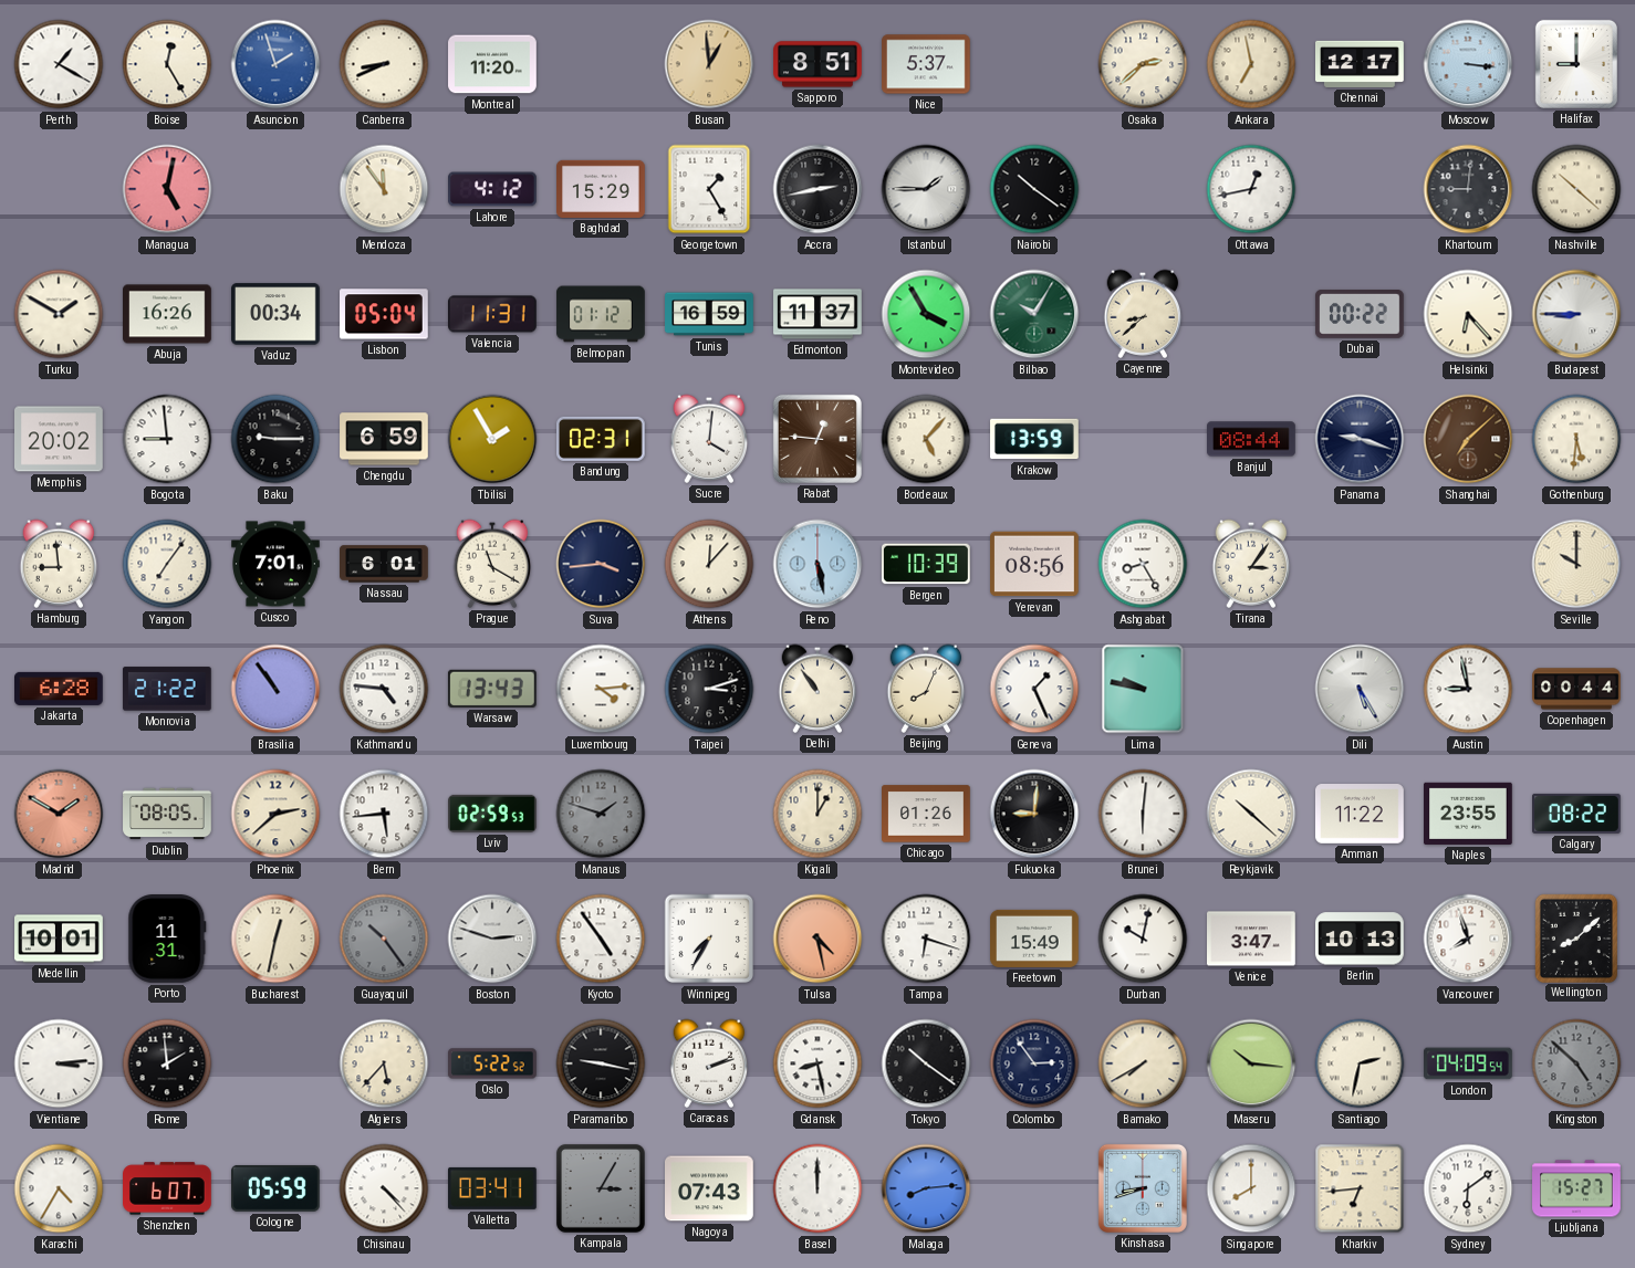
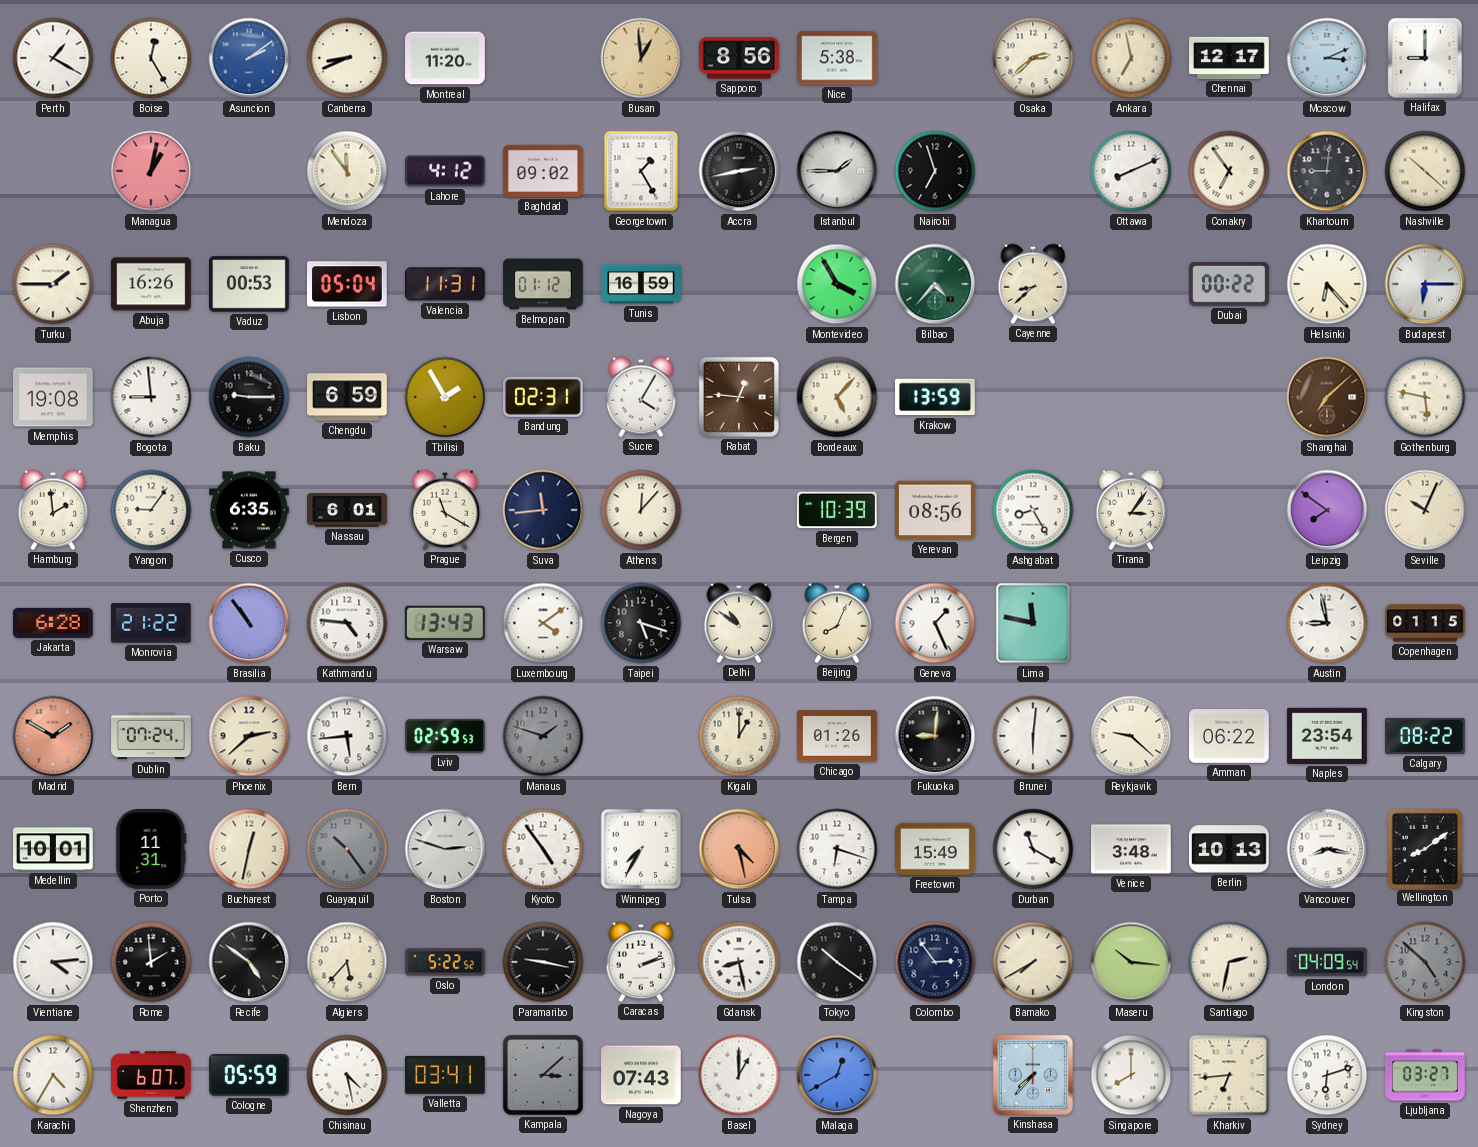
Asuncion: 1:57 -> 2:09 (249, 58)
Sapporo: 8:51 -> 8:56 (739, 58)
Nice: 5:37 -> 5:38 (838, 58)
Moscow: 3:16 -> 3:11 (1327, 58)
Managua: 5:02 -> 1:02 (151, 171)
Baghdad: 15:29 -> 09:02 (544, 171)
Nairobi: 10:21 -> 6:57 (935, 171)
Ottawa: 12:43 -> 8:11 (1131, 171)
Conakry: none -> 6:54 (1229, 171)
Turku: 1:50 -> 1:45 (53, 284)
Vaduz: 00:34 -> 00:53 (250, 284)
Edmonton: 11:37 -> none (817, 314)
Bilbao: 10:05 -> 4:37 (935, 284)
Budapest: 8:45 -> 6:15 (1425, 284)
Memphis: 20:02 -> 19:08 (54, 397)
Sucre: 4:01 -> 4:05 (641, 397)
Banjul: 08:44 -> none (1252, 439)
Panama: 9:18 -> none (1360, 439)
Gothenburg: 5:31 -> 5:47 (1425, 397)
Hamburg: 8:59 -> 1:59 (53, 510)
Yangon: 7:06 -> 9:06 (151, 510)
Cusco: 7:01 -> 6:35 (249, 510)
Suva: 3:44 -> 11:44 (543, 510)
Reno: 5:28 -> none (817, 564)
Leipzig: none -> 7:51 (1327, 510)
Seville: 10:00 -> 10:04 (1425, 510)
Luxembourg: 4:14 -> 4:09 (543, 623)
Taipei: 3:12 -> 5:18 (641, 623)
Delhi: 10:54 -> 10:51 (739, 623)
Lima: 9:47 -> 11:47 (1033, 623)
Dili: 5:25 -> none (1360, 689)
Copenhagen: 00:44 -> 01:15 (1425, 623)
Dublin: 08:05 -> 07:24 (151, 736)
Reykjavik: 10:22 -> 9:22 (1131, 736)
Amman: 11:22 -> 06:22 (1229, 737)
Naples: 23:55 -> 23:54 (1328, 736)
Durban: 10:02 -> 11:20 (1033, 849)
Venice: 3:47 -> 3:48 (1132, 849)
Vancouver: 7:57 -> 8:17 (1327, 849)
Wellington: 8:08 -> 8:09 (1425, 848)
Vientiane: 3:14 -> 4:14 (53, 962)
Recife: none -> 4:51 (249, 962)
Chisinau: 4:23 -> 4:28 (347, 1075)
Kampala: 3:05 -> 3:08 (543, 1075)
Basel: 12:00 -> 1:00 (739, 1075)
Malaga: 8:14 -> 12:40 (837, 1075)
Kinshasa: 8:42 -> 7:37 (1033, 1075)
Sydney: 6:09 -> 6:12 (1327, 1075)
Ljubljana: 15:27 -> 03:27 (1425, 1075)
